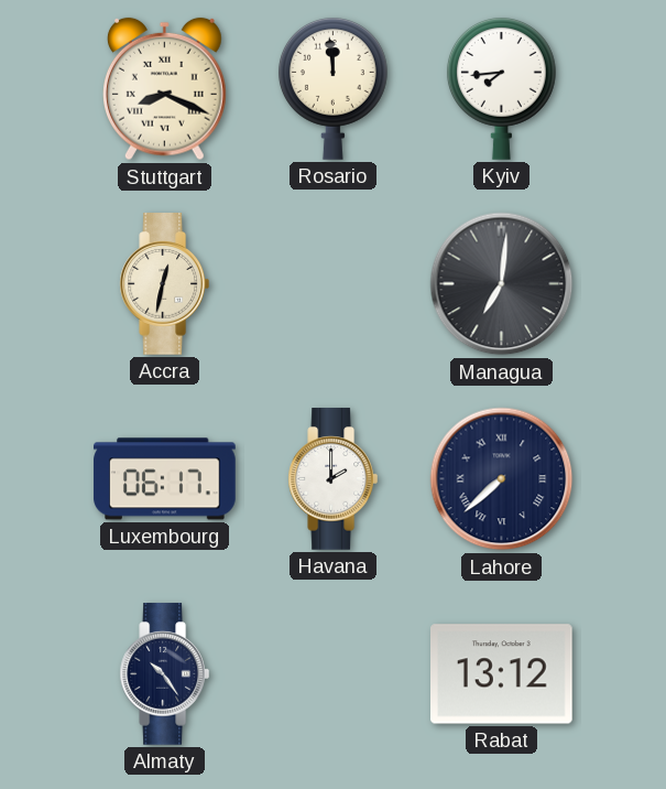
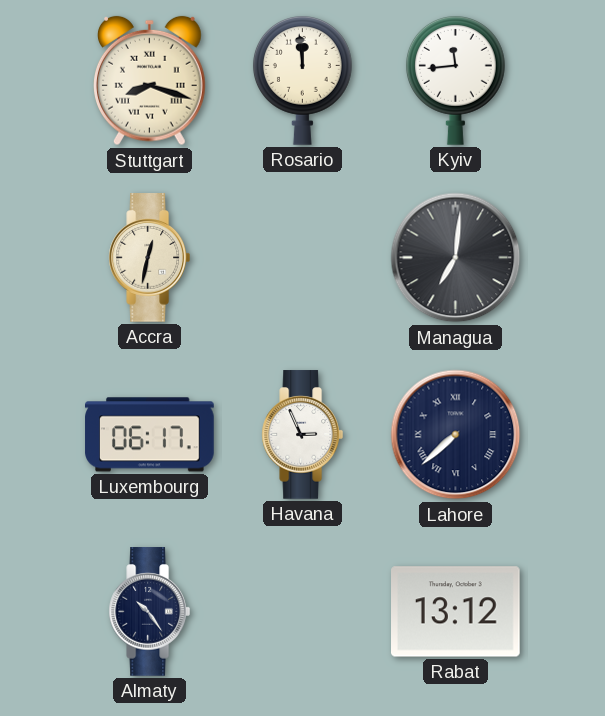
Stuttgart: 8:19 -> 8:18 (150, 81)
Kyiv: 7:44 -> 11:44 (455, 81)
Havana: 2:00 -> 2:56 (302, 435)
